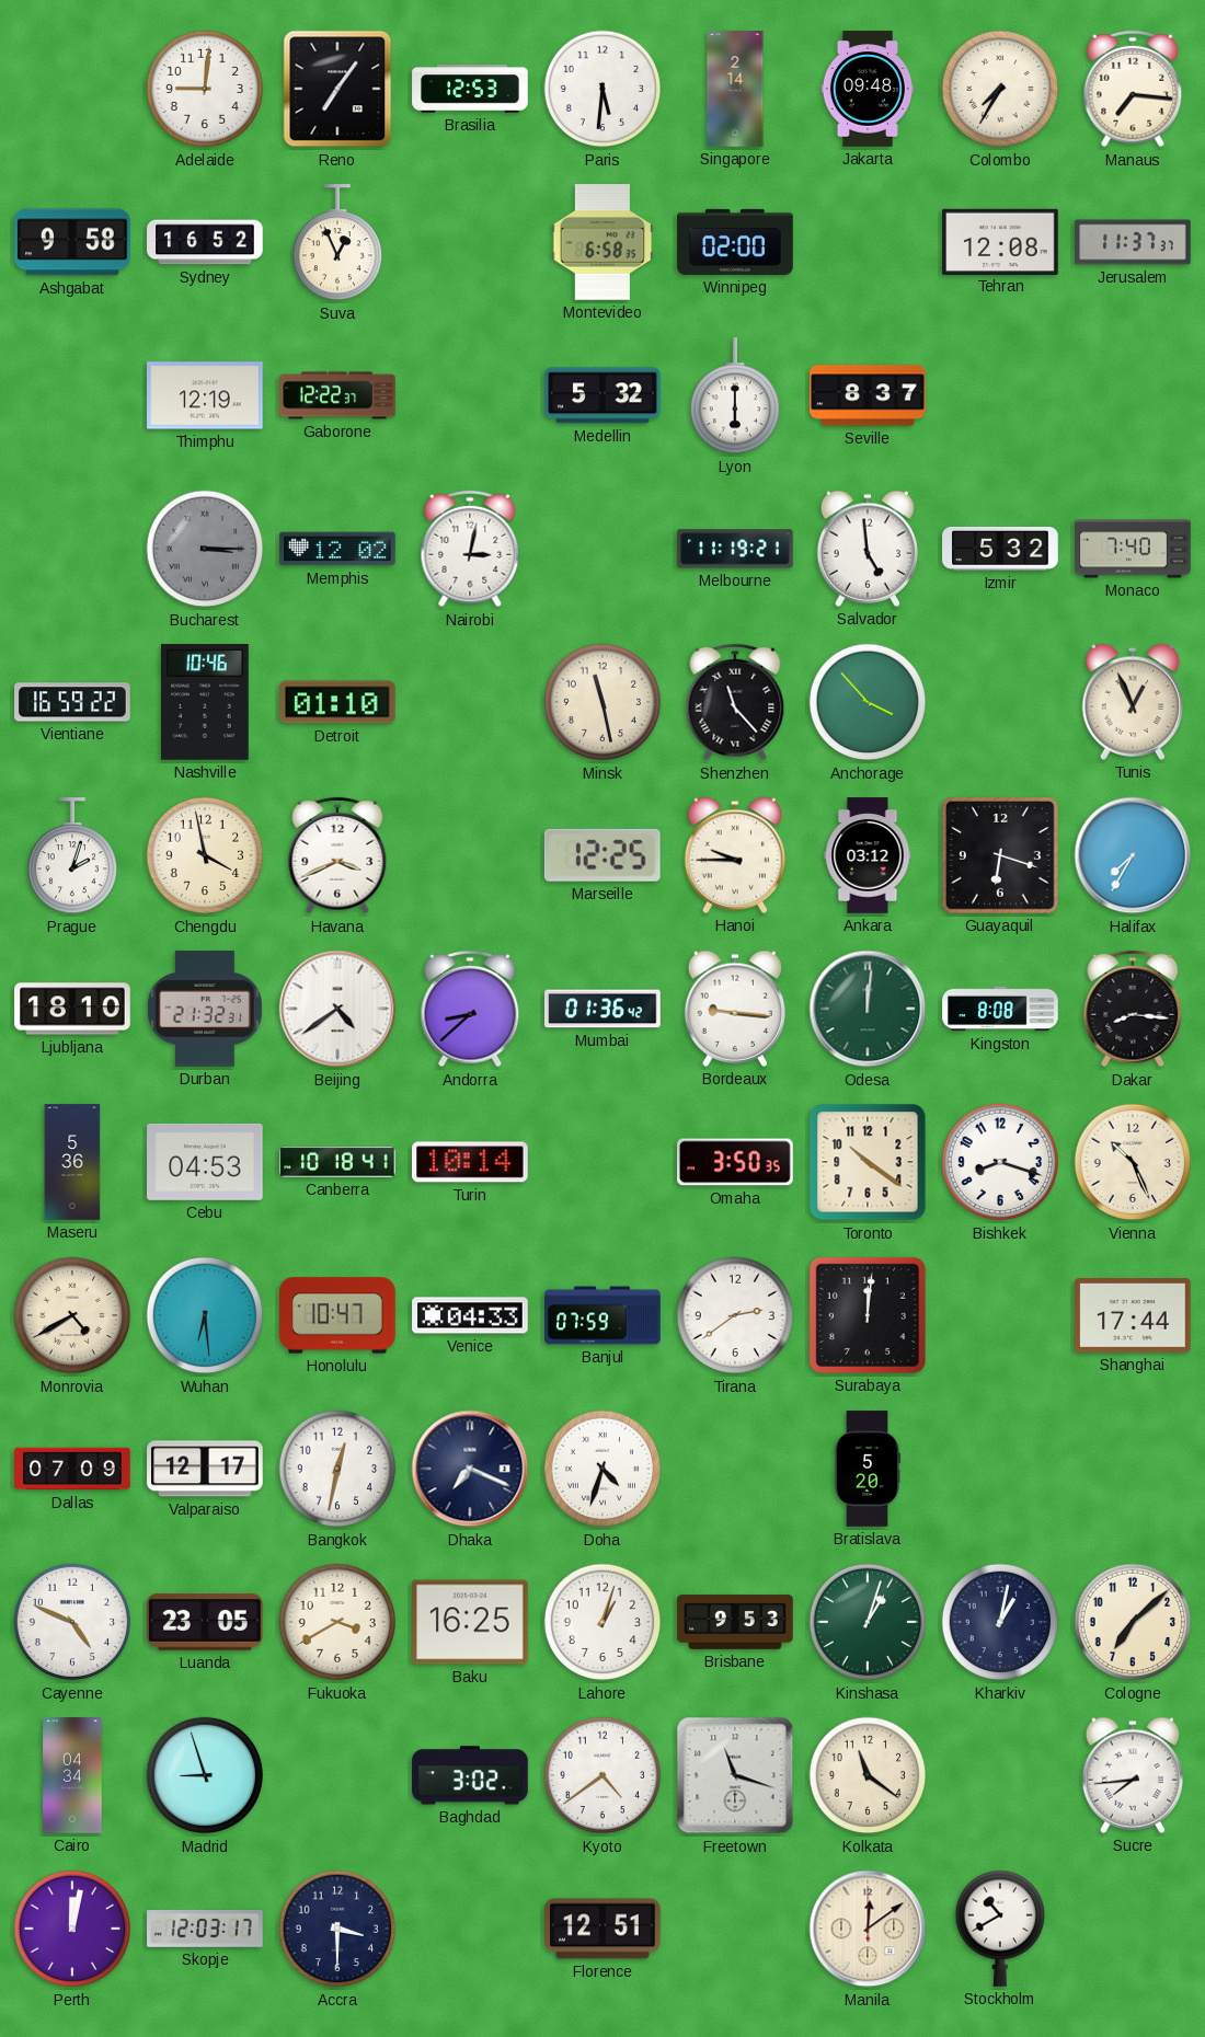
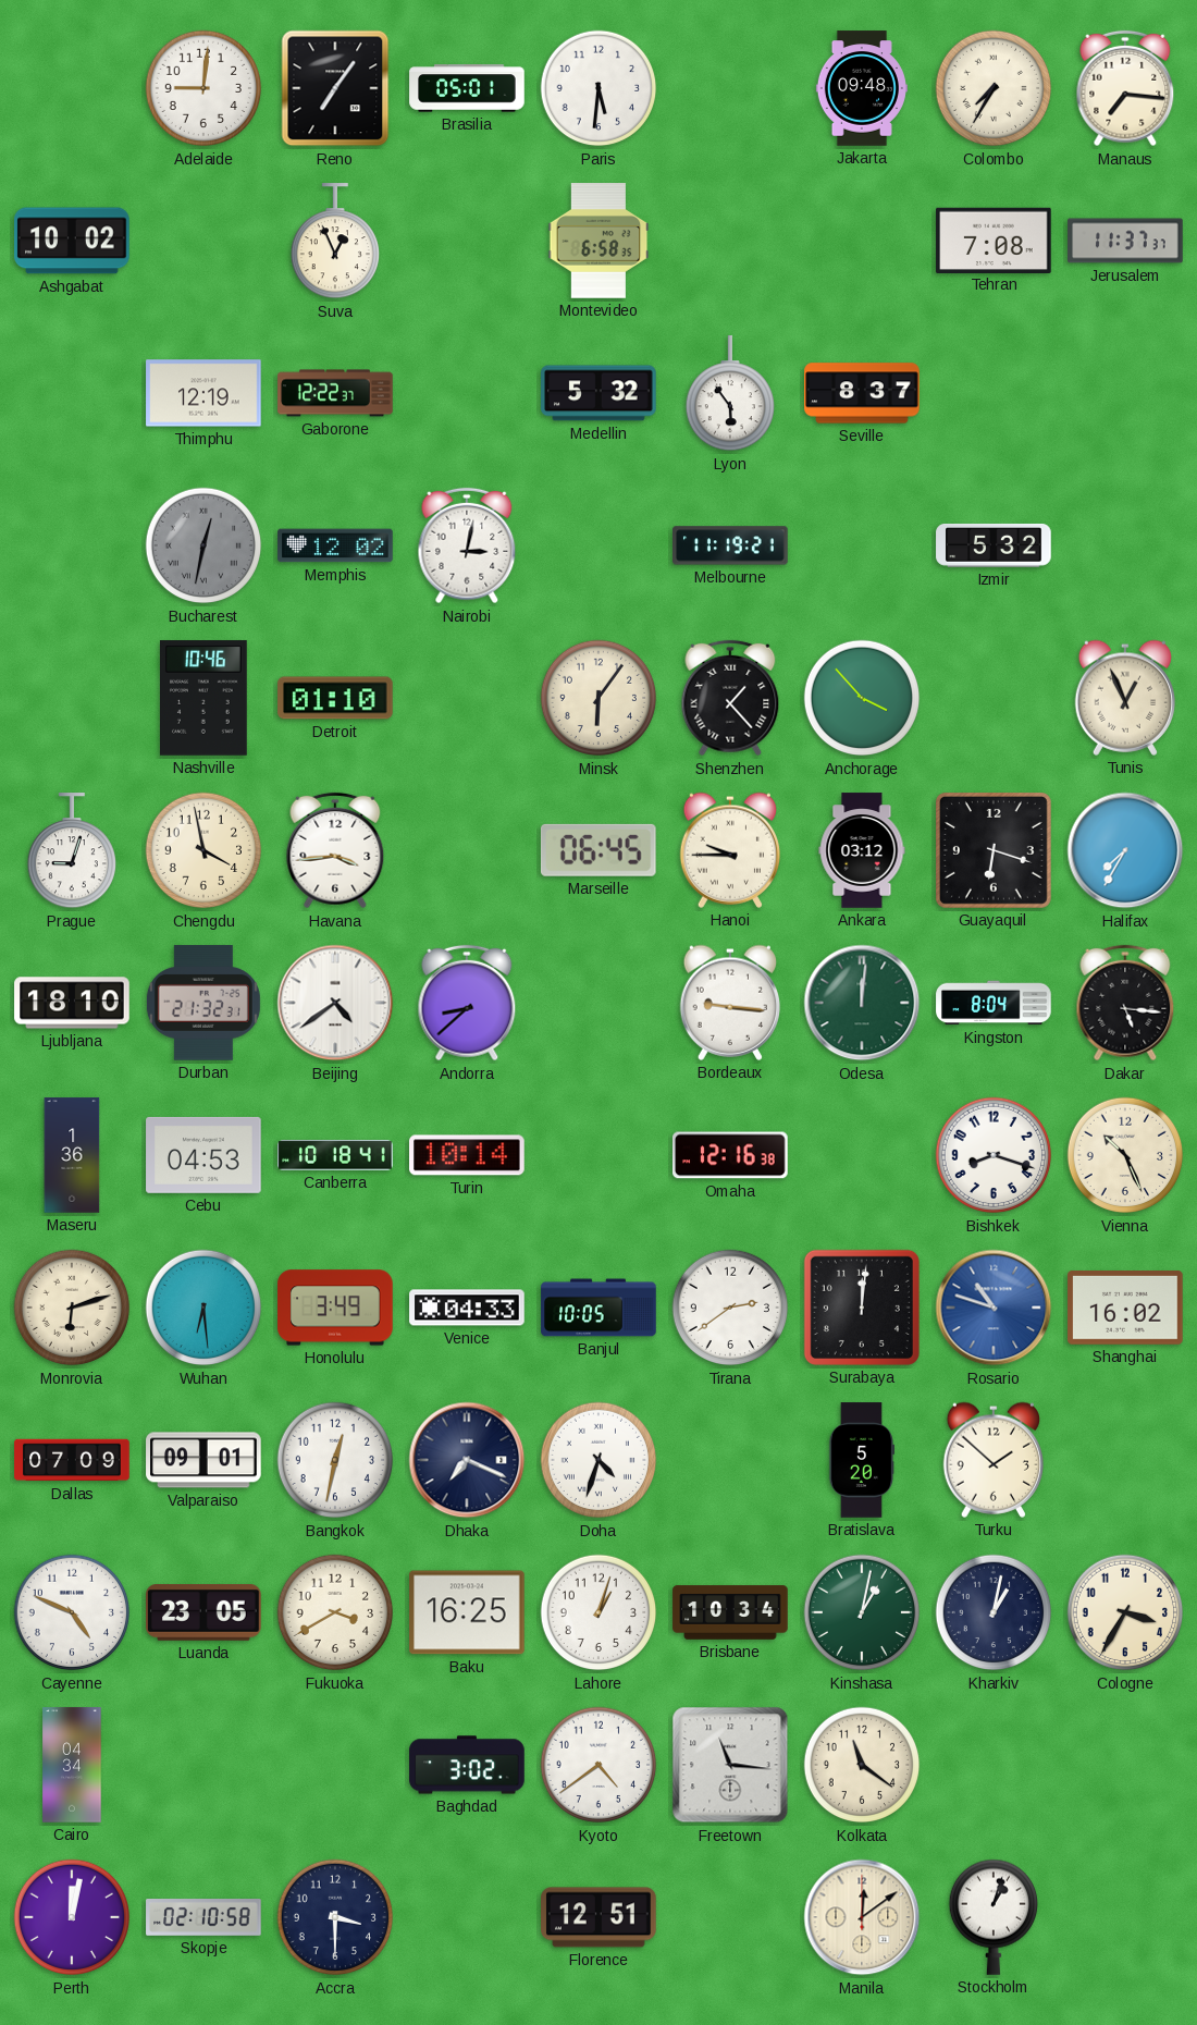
Brasilia: 12:53 -> 05:01 (467, 88)
Singapore: 2:14 -> none (735, 89)
Ashgabat: 9:58 -> 10:02 (72, 241)
Sydney: 16:52 -> none (205, 242)
Winnipeg: 02:00 -> none (735, 242)
Tehran: 12:08 -> 7:08 (994, 240)
Lyon: 6:00 -> 5:54 (729, 394)
Bucharest: 3:15 -> 12:32 (203, 545)
Salvador: 4:59 -> none (867, 549)
Monaco: 7:40 -> none (1133, 549)
Vientiane: 16:59 -> none (72, 702)
Minsk: 11:28 -> 6:06 (598, 698)
Shenzhen: 11:23 -> 1:23 (730, 698)
Prague: 2:03 -> 9:03 (71, 851)
Havana: 3:41 -> 3:44 (335, 850)
Marseille: 12:25 -> 06:45 (598, 850)
Mumbai: 01:36 -> none (602, 1009)
Kingston: 8:08 -> 8:04 (994, 1003)
Dakar: 8:16 -> 5:16 (1125, 1003)
Maseru: 5:36 -> 1:36 (72, 1155)
Omaha: 3:50 -> 12:16 (730, 1155)
Toronto: 10:21 -> none (868, 1162)
Monrovia: 4:40 -> 6:12 (72, 1308)
Honolulu: 10:47 -> 3:49 (335, 1308)
Banjul: 07:59 -> 10:05 (598, 1308)
Rosario: none -> 10:48 (994, 1308)
Shanghai: 17:44 -> 16:02 (1125, 1309)
Valparaiso: 12:17 -> 09:01 (203, 1460)
Turku: none -> 1:52 (992, 1460)
Brisbane: 9:53 -> 10:34 (730, 1612)
Kinshasa: 1:03 -> 1:02 (862, 1612)
Cologne: 7:08 -> 3:35 (1125, 1612)
Madrid: 8:57 -> none (205, 1775)
Freetown: 11:18 -> 11:16 (730, 1765)
Sucre: 7:44 -> none (1132, 1775)
Skopje: 12:03 -> 02:10 (203, 1918)
Stockholm: 10:40 -> 1:03 (992, 1917)
